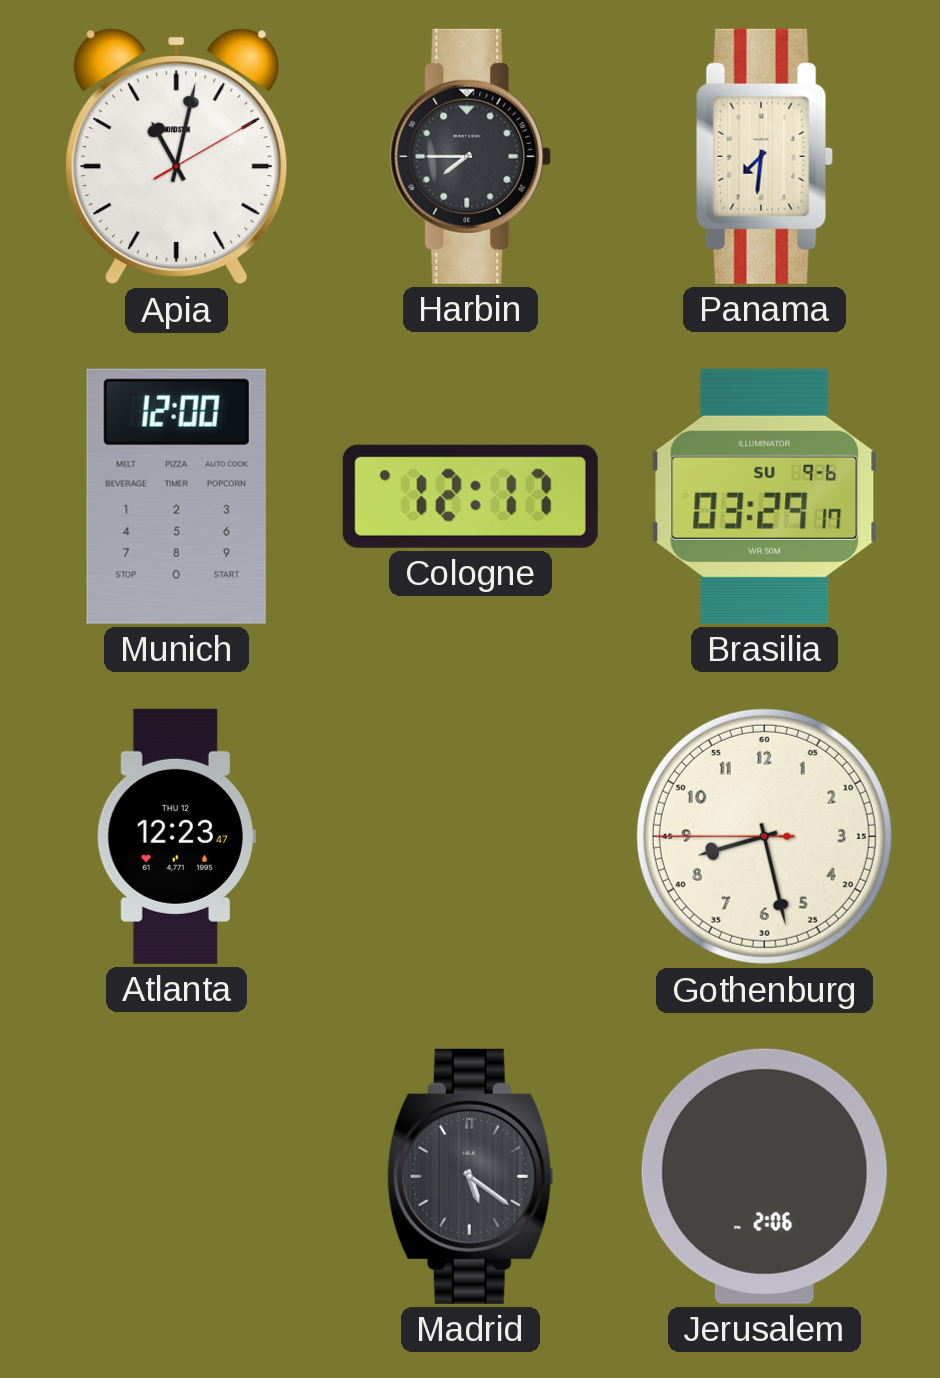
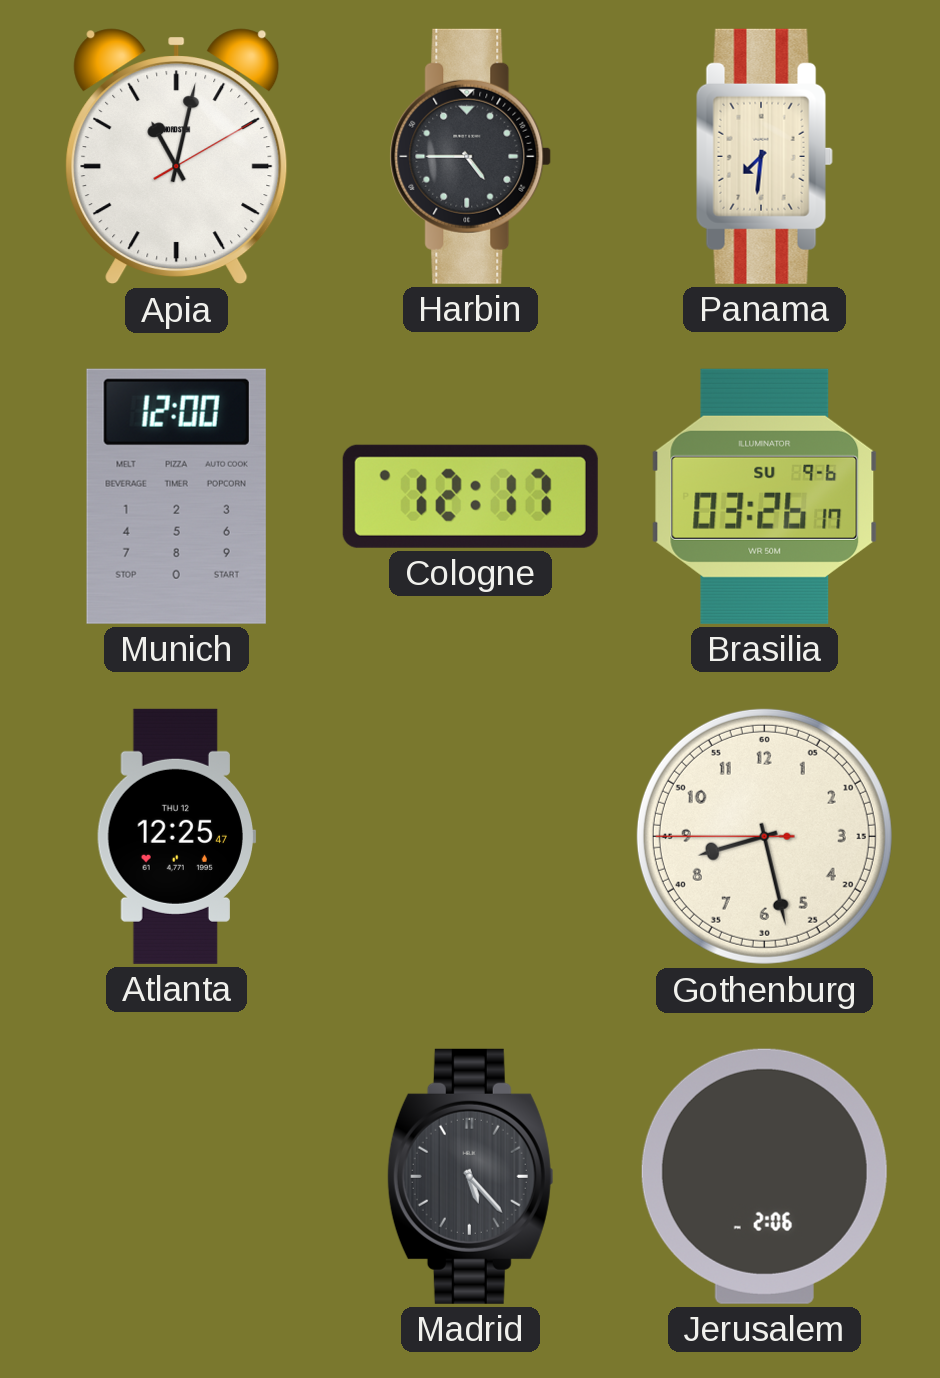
Harbin: 7:45 -> 4:45 (471, 156)
Brasilia: 03:29 -> 03:26 (765, 496)
Atlanta: 12:23 -> 12:25 (177, 836)
Madrid: 5:21 -> 5:23 (470, 1176)
